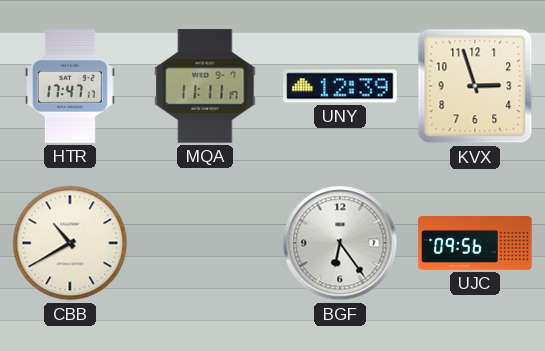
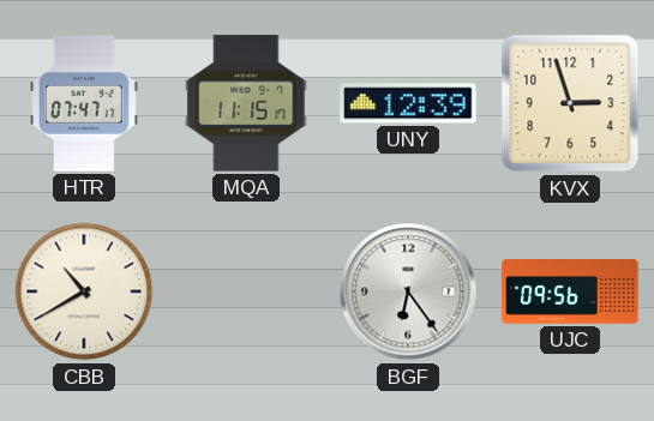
HTR: 17:47 -> 07:47 (85, 103)
MQA: 11:11 -> 11:15 (246, 103)
